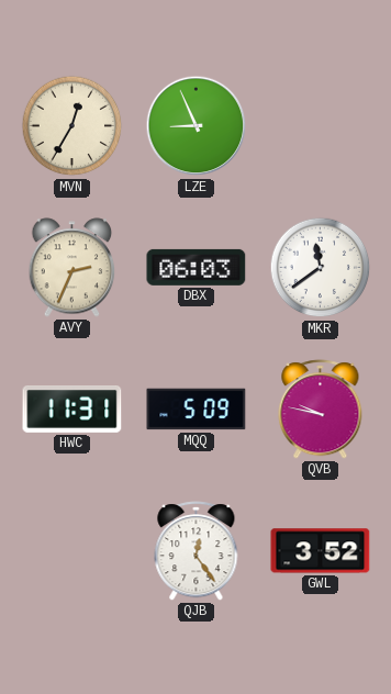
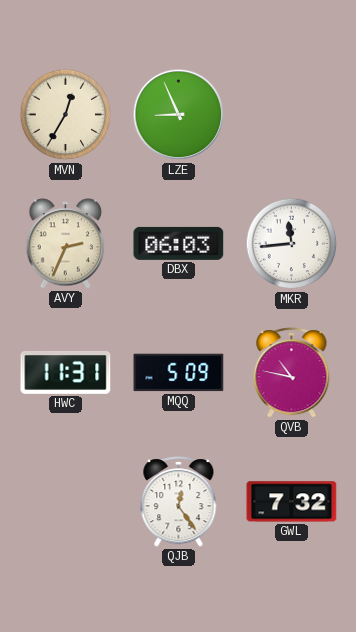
MKR: 11:39 -> 11:44 (292, 244)
QVB: 9:47 -> 10:47 (292, 373)
GWL: 3:52 -> 7:32 (292, 502)
